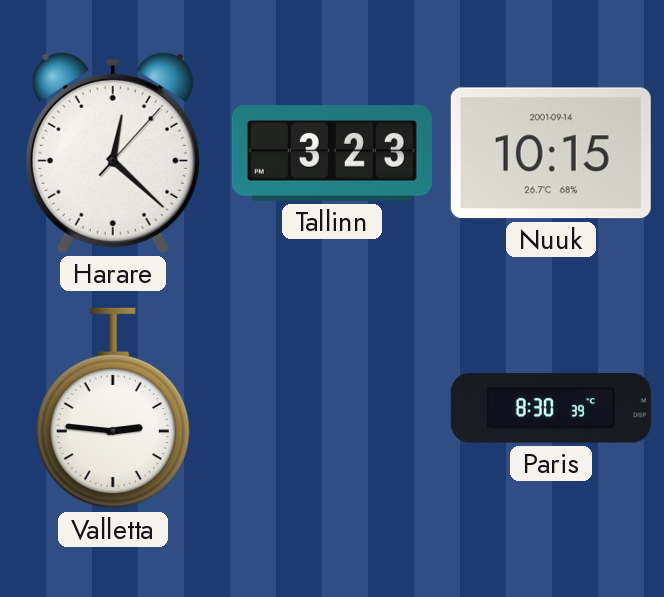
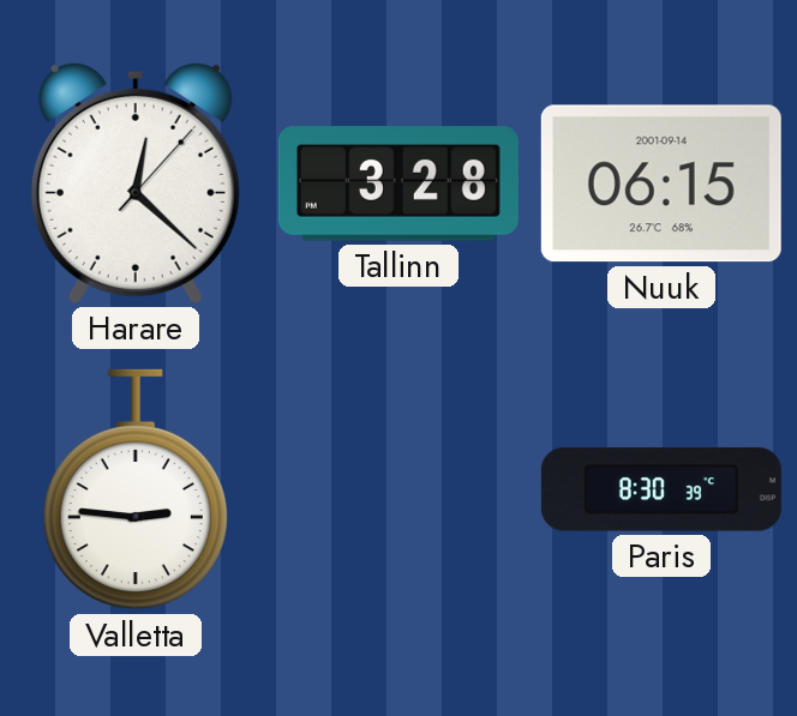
Tallinn: 3:23 -> 3:28 (398, 183)
Nuuk: 10:15 -> 06:15 (661, 183)
